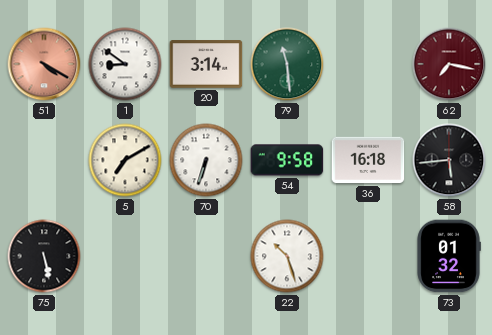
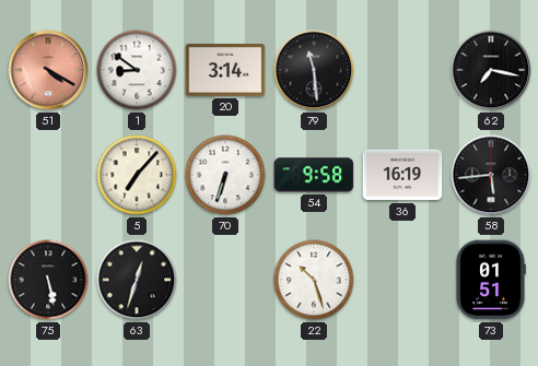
79 dial: green -> black (314, 70)
62 dial: burgundy -> black (491, 70)
5: 7:10 -> 7:07 (137, 175)
36: 16:18 -> 16:19 (402, 175)
63: none -> 12:33 (137, 280)
73: 01:32 -> 01:51 (491, 280)
